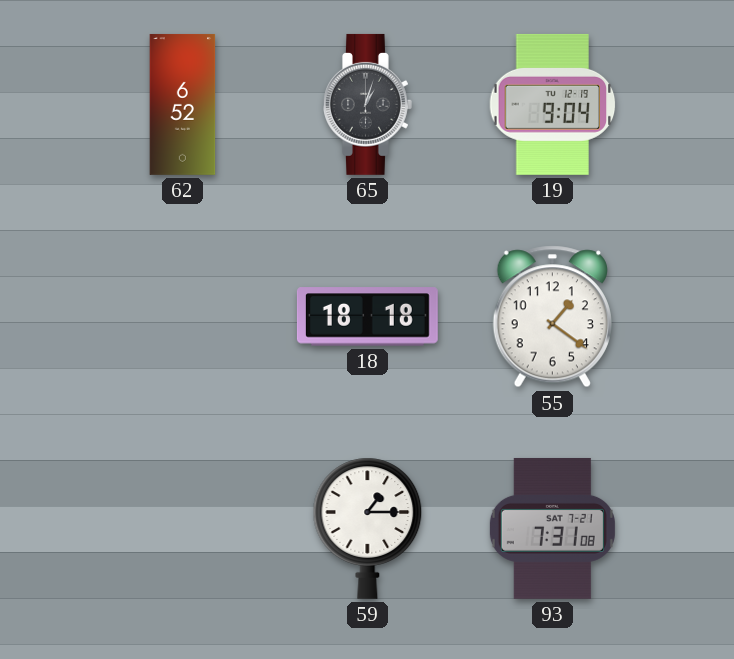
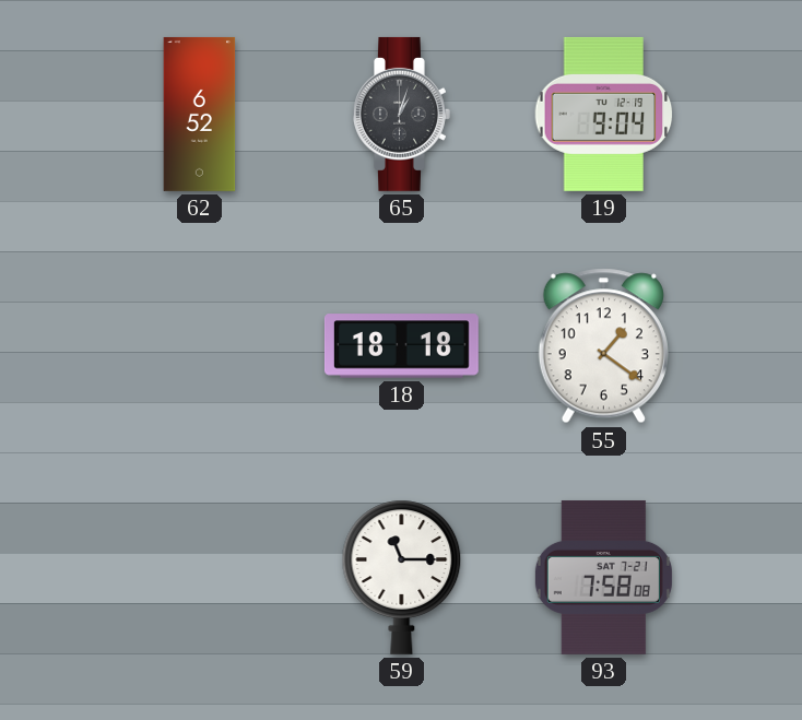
59: 1:15 -> 11:15 (402, 577)
93: 7:31 -> 7:58 (603, 577)
